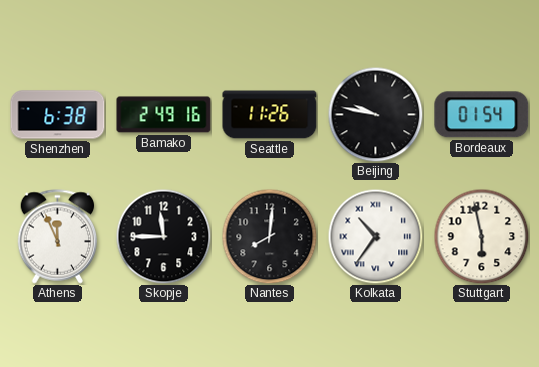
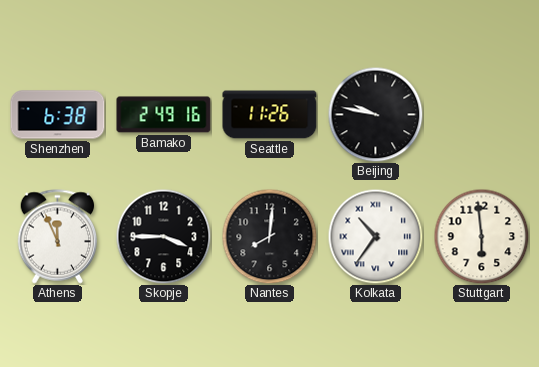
Bordeaux: 01:54 -> none (482, 115)
Skopje: 11:45 -> 3:45 (163, 236)
Stuttgart: 5:58 -> 5:59 (481, 236)
